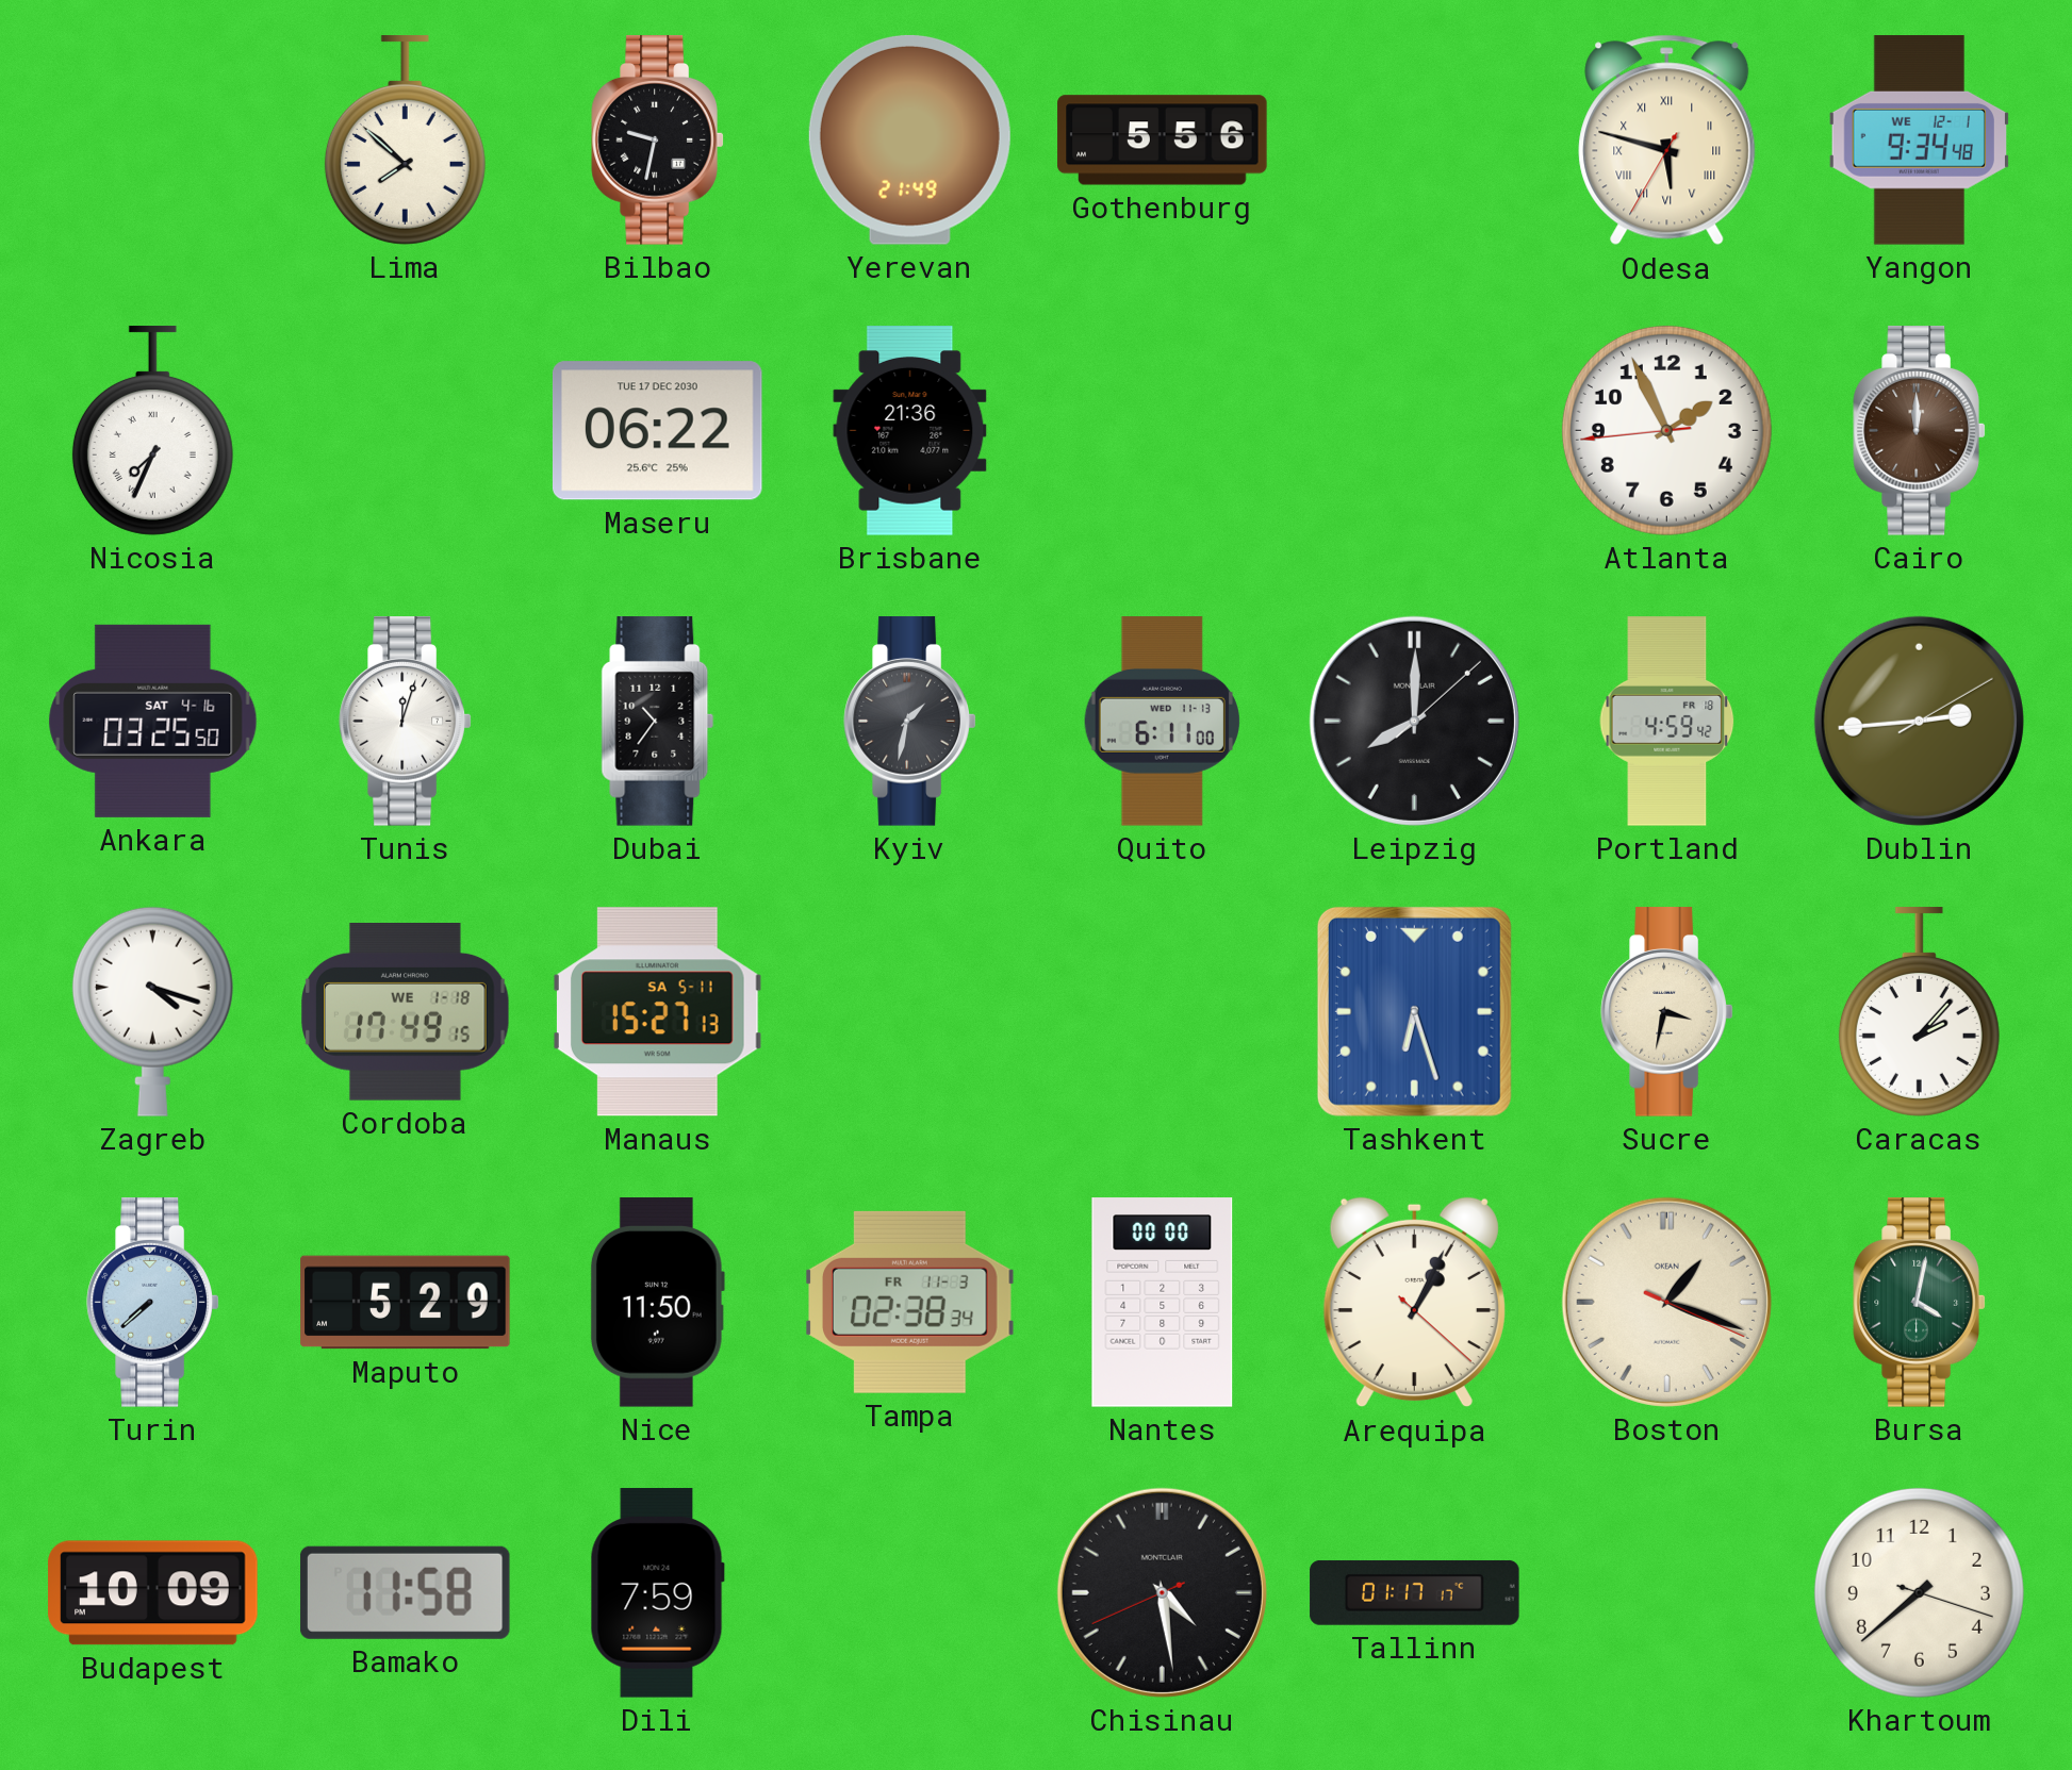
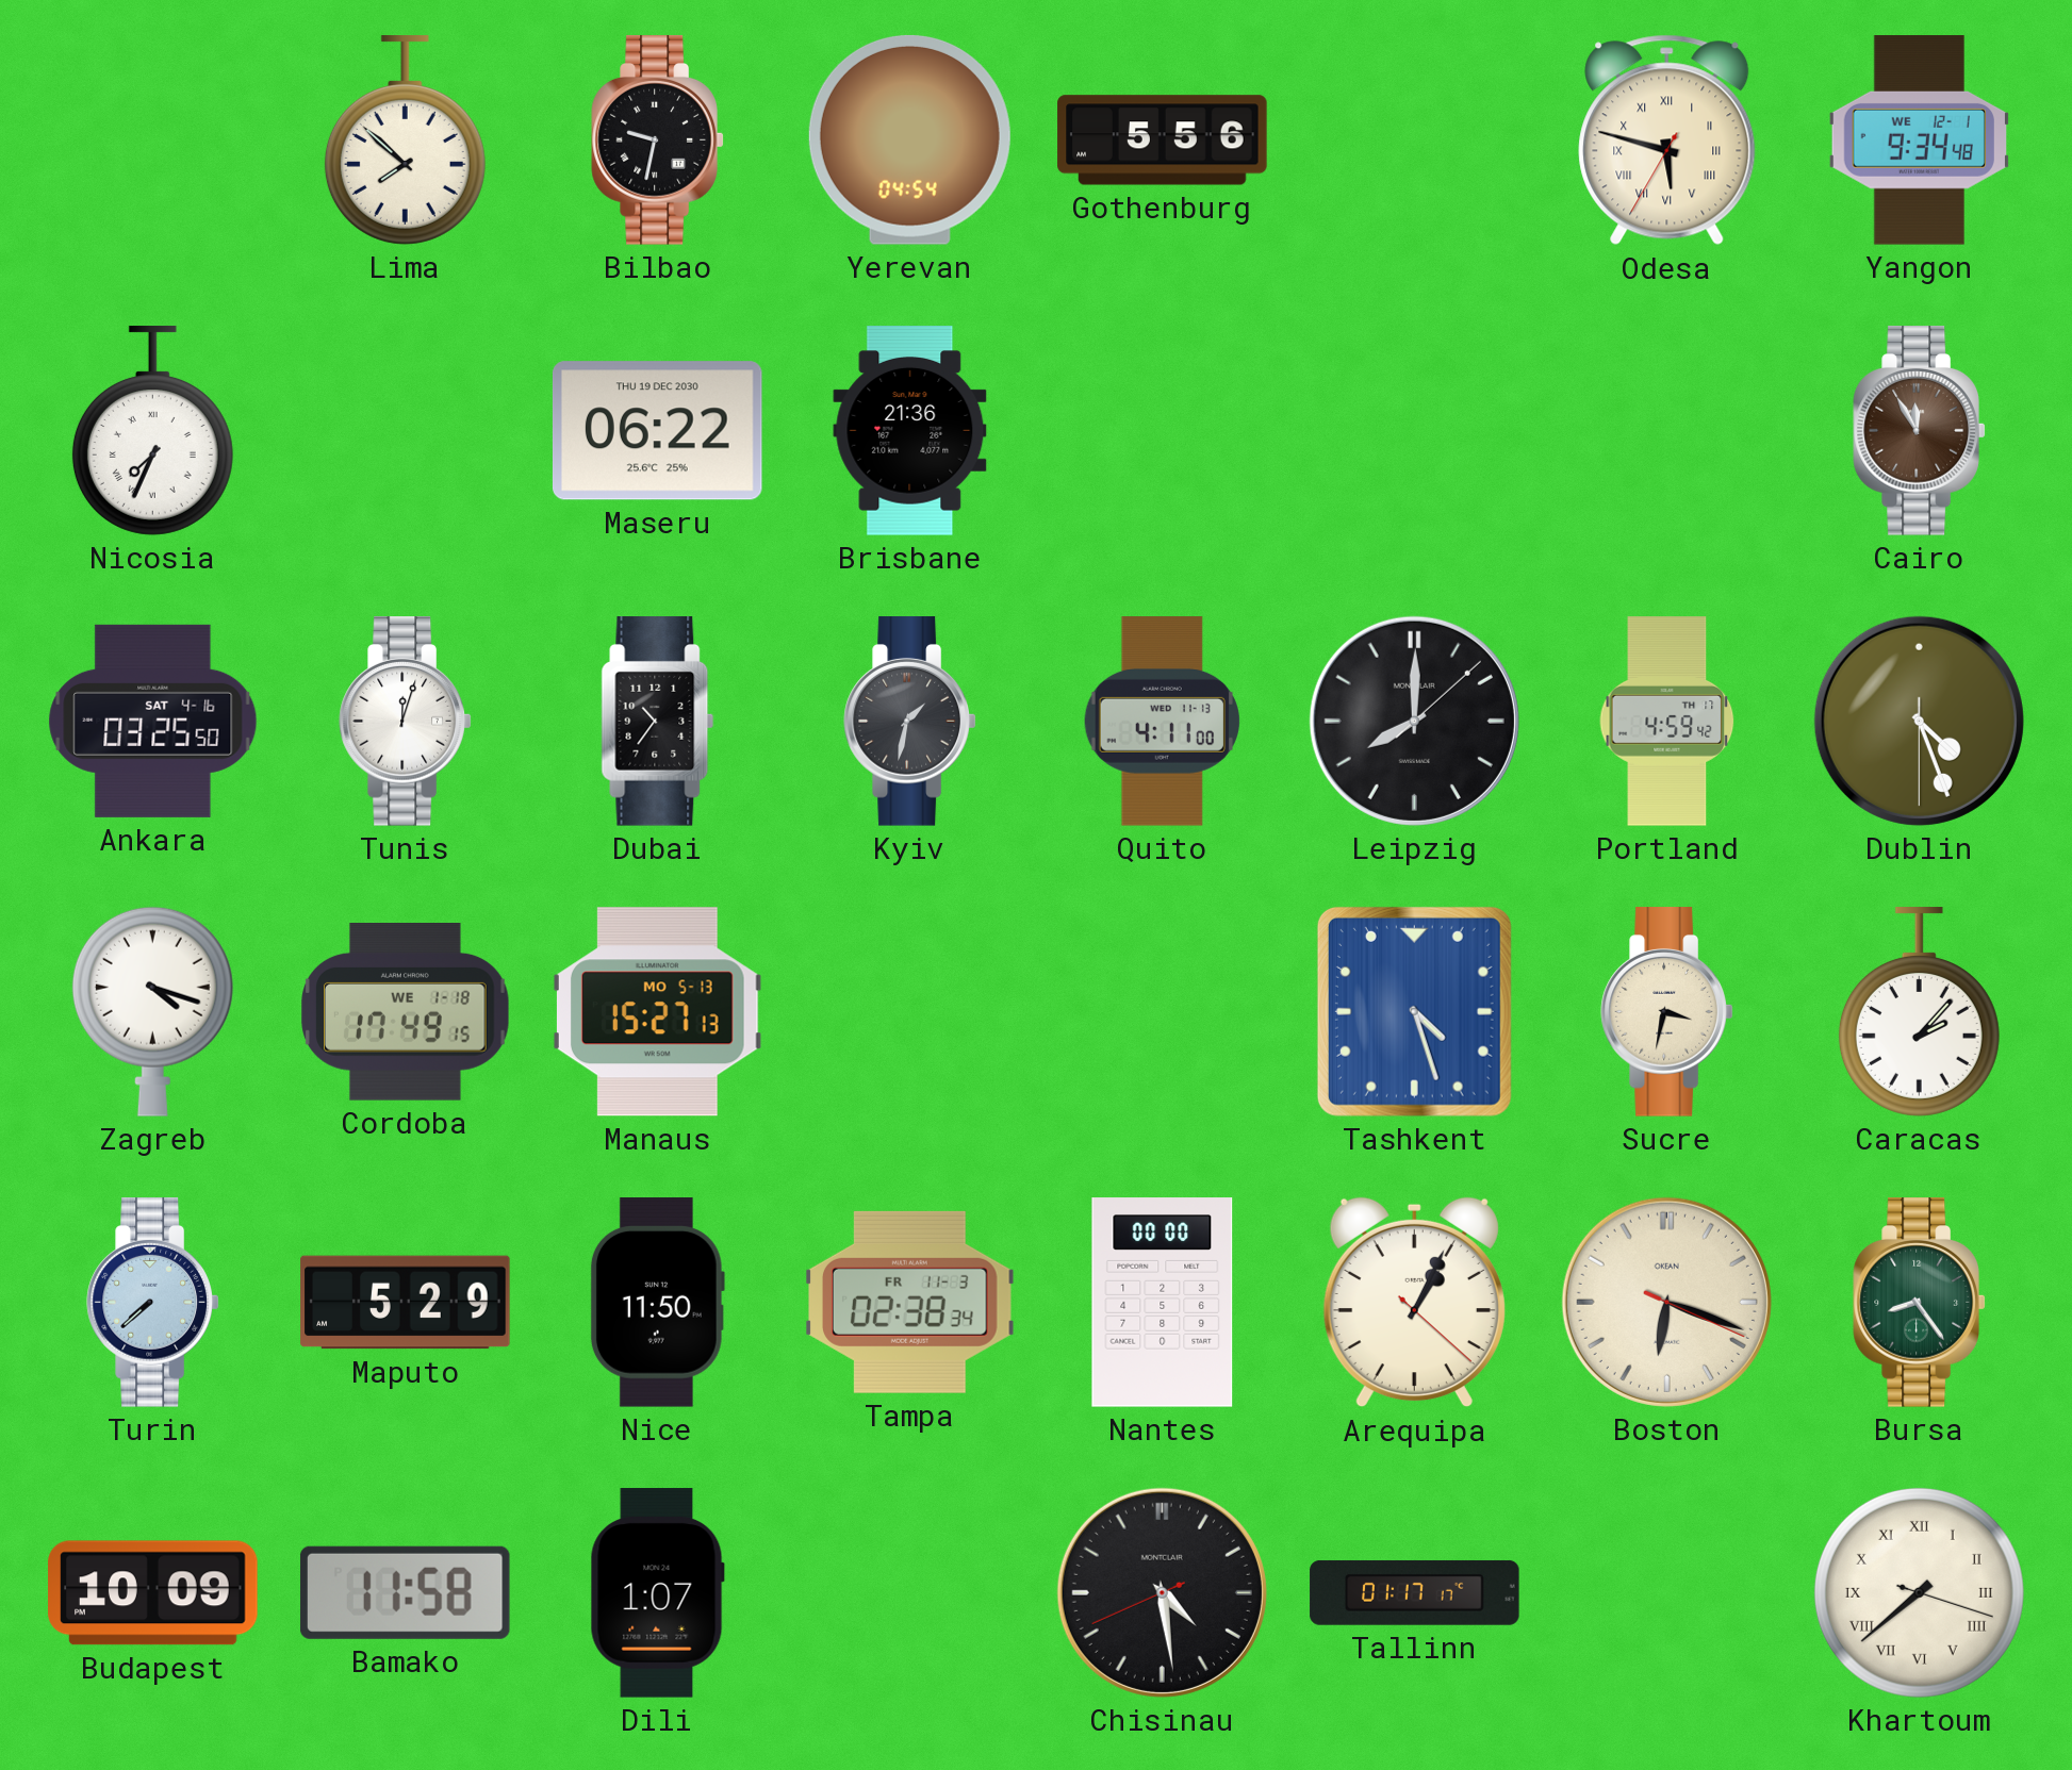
Yerevan: 21:49 -> 04:54 (909, 139)
Maseru date: TUE 17 DEC 2030 -> THU 19 DEC 2030 (657, 431)
Atlanta: 1:55 -> none (1666, 430)
Cairo: 12:00 -> 11:55 (1920, 431)
Quito: 6:11 -> 4:11 (1162, 722)
Portland date: FR 18 -> TH 17 (1667, 722)
Dublin: 2:44 -> 4:26 (1919, 721)
Manaus date: SA 5-11 -> MO 5-13 (657, 1012)
Tashkent: 6:27 -> 4:27 (1414, 1011)
Boston: 1:18 -> 6:18 (1666, 1302)
Bursa: 4:02 -> 8:24 (1920, 1303)
Dili: 7:59 -> 1:07 (657, 1593)
Khartoum numerals: Arabic -> Roman (1919, 1592)
